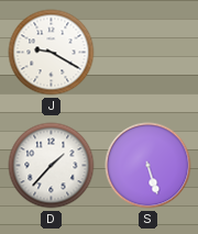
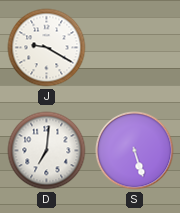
D: 1:37 -> 7:01 (47, 151)
